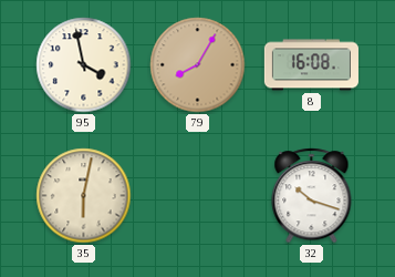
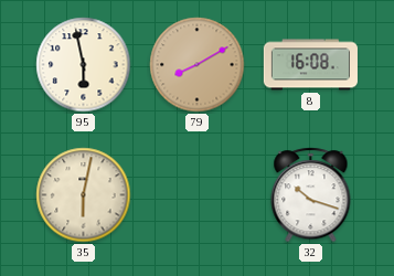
95: 3:58 -> 5:58 (84, 65)
79: 8:05 -> 8:10 (198, 65)
